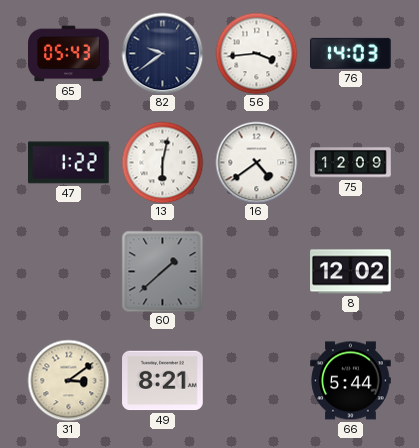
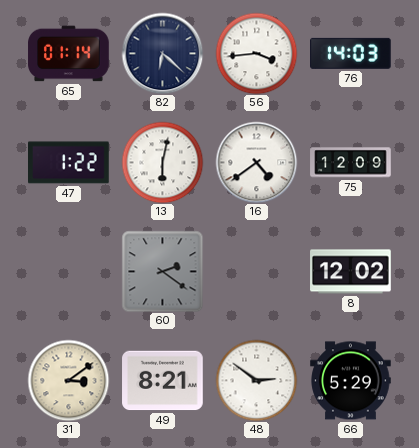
65: 05:43 -> 01:14 (69, 54)
82: 9:39 -> 6:22 (162, 53)
60: 1:38 -> 2:21 (162, 271)
48: none -> 2:51 (256, 380)
66: 5:44 -> 5:29 (351, 381)
